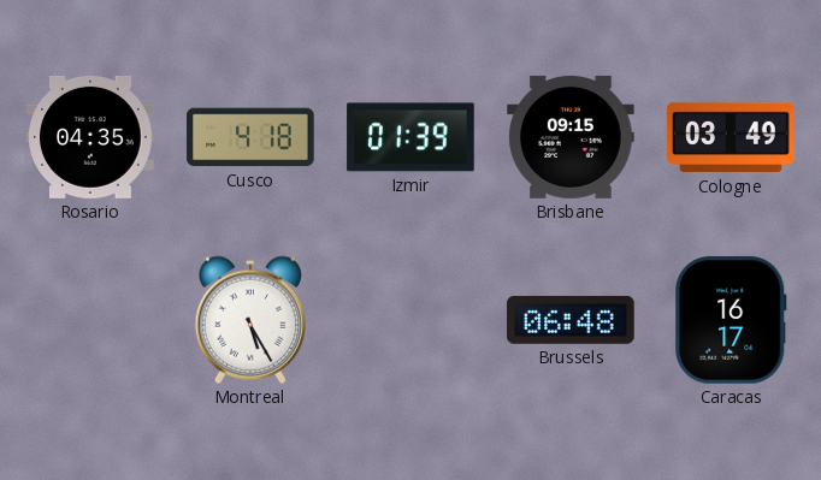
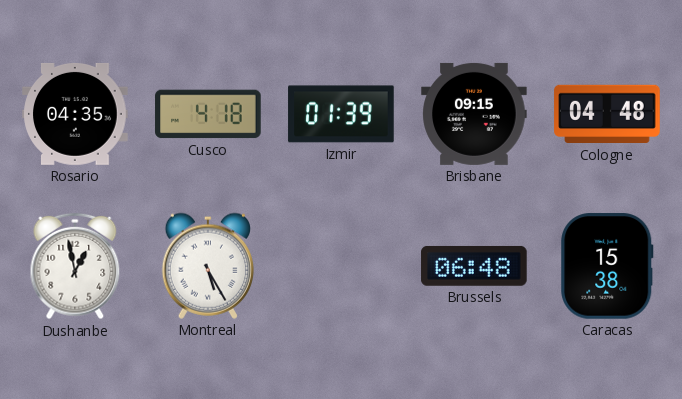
Cologne: 03:49 -> 04:48 (607, 114)
Dushanbe: none -> 12:58 (75, 266)
Caracas: 16:17 -> 15:38 (607, 266)
